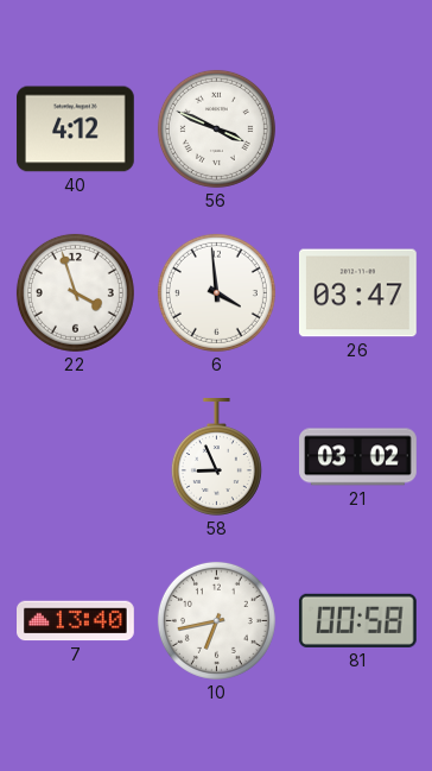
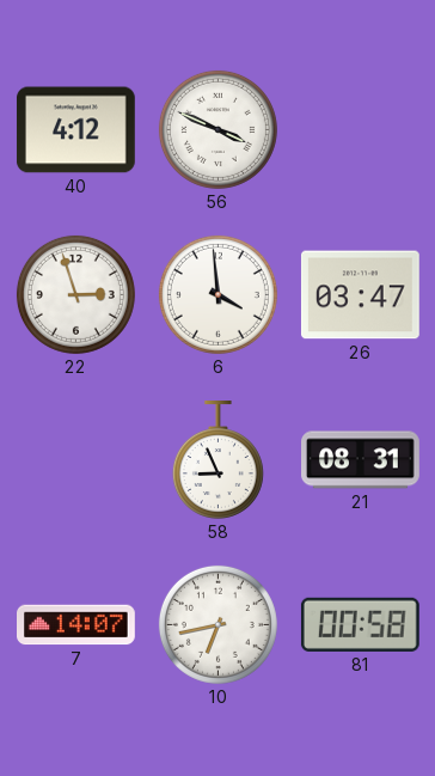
22: 3:57 -> 2:57 (75, 294)
21: 03:02 -> 08:31 (361, 460)
7: 13:40 -> 14:07 (76, 625)
